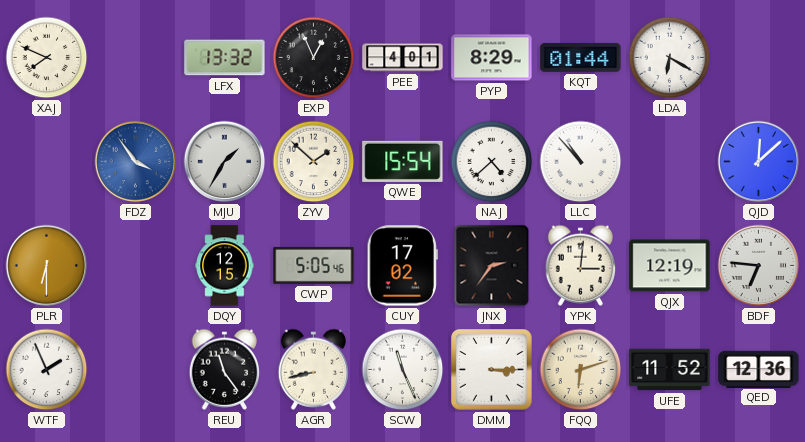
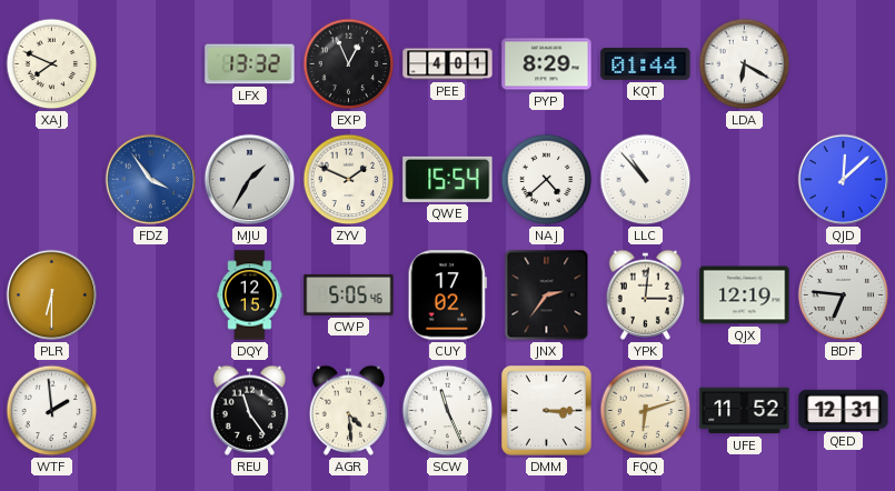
ZYV: 1:52 -> 1:49 (349, 180)
WTF: 1:56 -> 1:59 (52, 411)
AGR: 8:43 -> 4:29 (349, 410)
QED: 12:36 -> 12:31 (844, 410)
